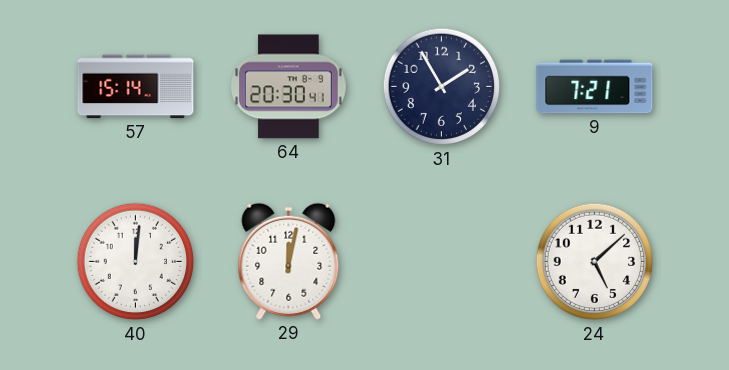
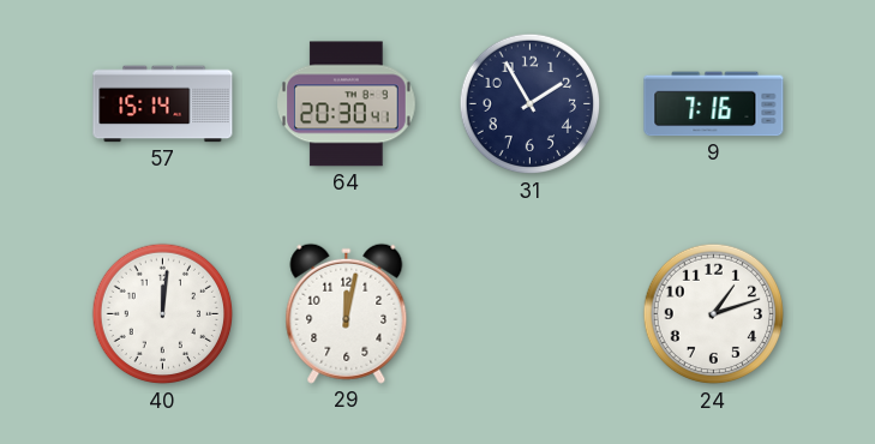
9: 7:21 -> 7:16 (714, 104)
24: 5:08 -> 1:12 (714, 314)
